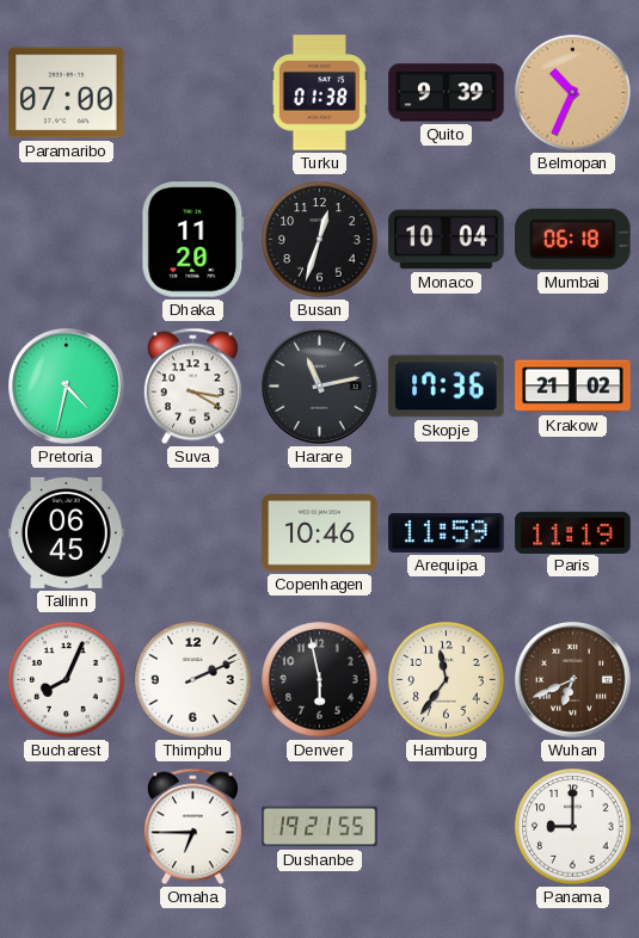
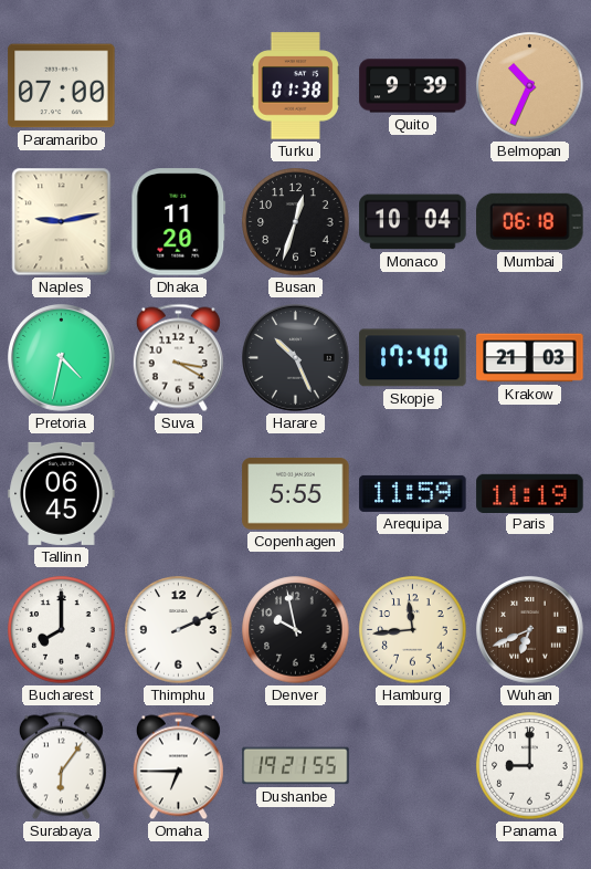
Naples: none -> 9:13 (62, 222)
Harare: 11:13 -> 10:26 (296, 358)
Skopje: 17:36 -> 17:40 (413, 358)
Krakow: 21:02 -> 21:03 (530, 358)
Copenhagen: 10:46 -> 5:55 (296, 494)
Bucharest: 8:04 -> 8:00 (62, 630)
Denver: 5:58 -> 9:58 (296, 630)
Hamburg: 11:36 -> 11:44 (413, 630)
Surabaya: none -> 6:06 (61, 766)
